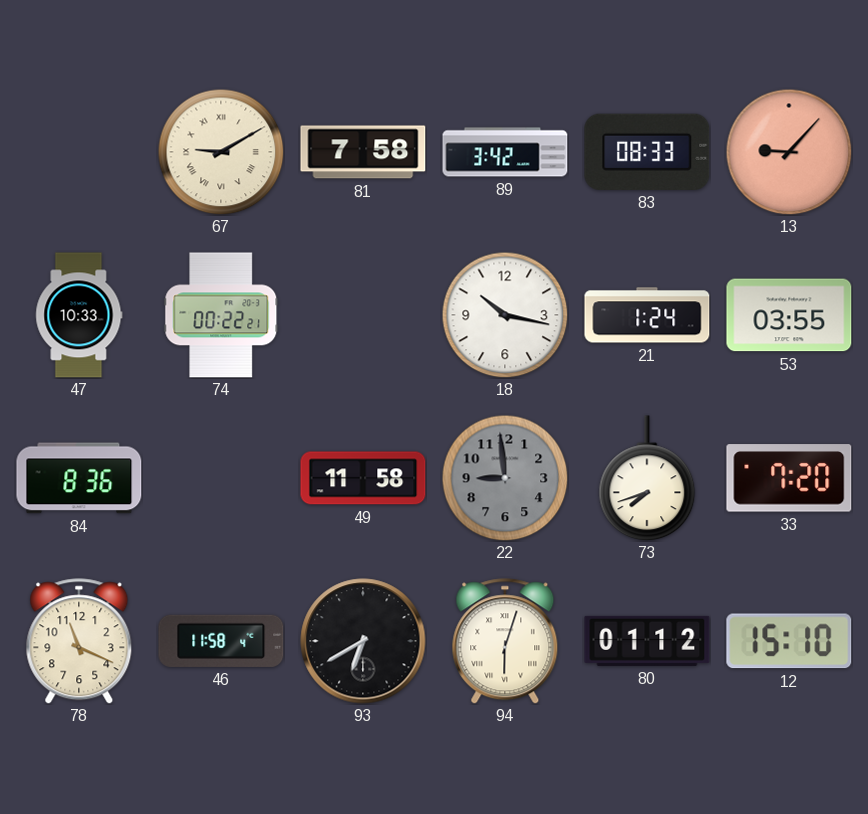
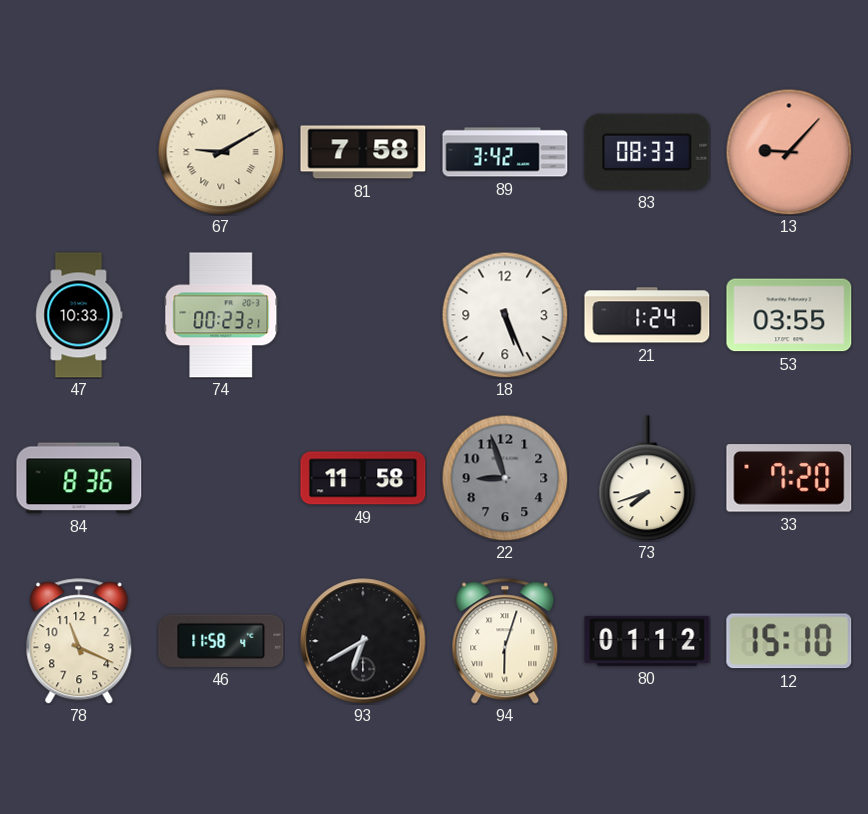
74: 00:22 -> 00:23 (221, 315)
18: 10:17 -> 5:26 (505, 315)
22: 8:59 -> 8:57 (505, 478)
